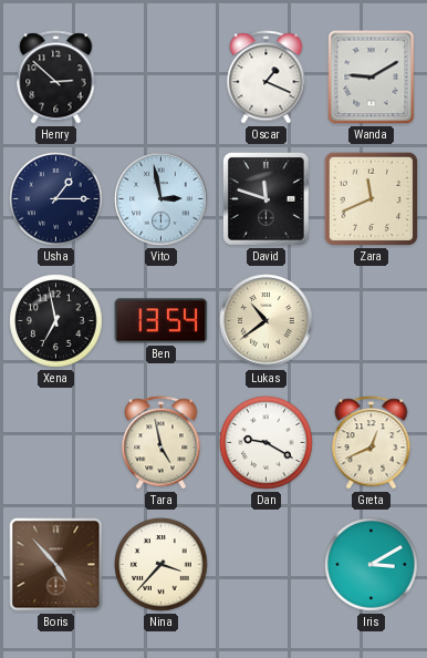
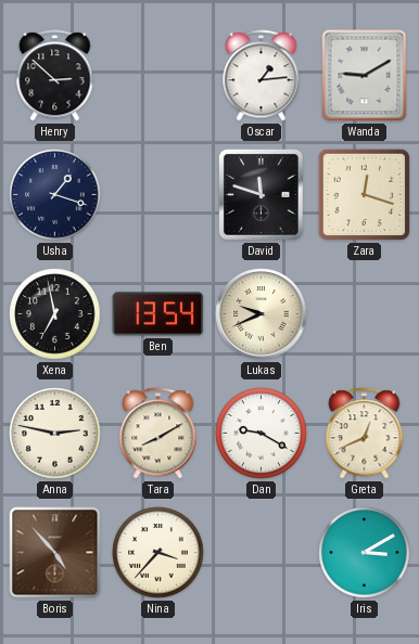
Oscar: 1:19 -> 1:14 (262, 76)
Usha: 1:15 -> 1:18 (55, 195)
Vito: 2:58 -> none (162, 199)
Zara: 11:41 -> 12:18 (365, 195)
Lukas: 10:39 -> 9:41 (262, 314)
Anna: none -> 2:47 (55, 434)
Tara: 4:58 -> 8:10 (158, 434)
